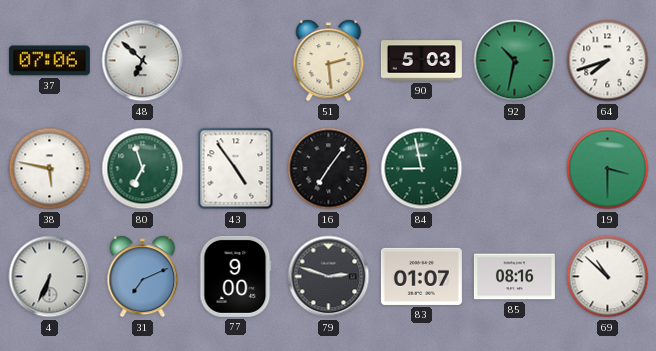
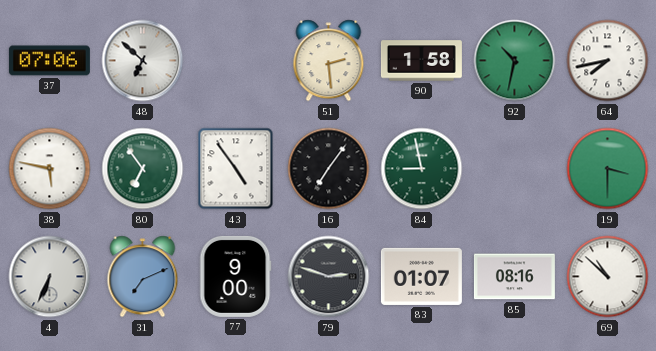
90: 5:03 -> 1:58 (421, 61)
64: 7:42 -> 7:43 (608, 61)
80: 6:57 -> 6:54 (143, 169)
